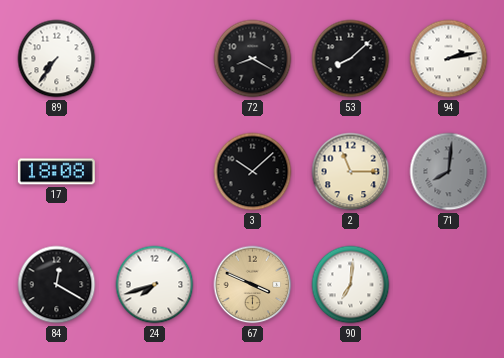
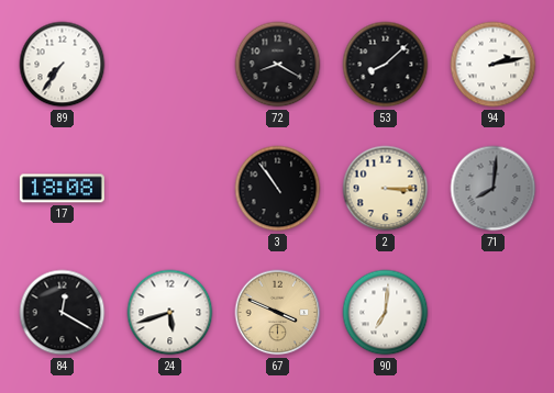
3: 10:08 -> 10:54 (278, 189)
2: 11:15 -> 3:15 (386, 189)
24: 7:42 -> 5:42 (170, 313)
